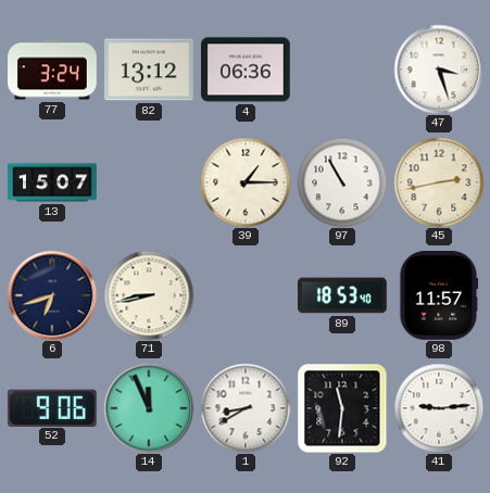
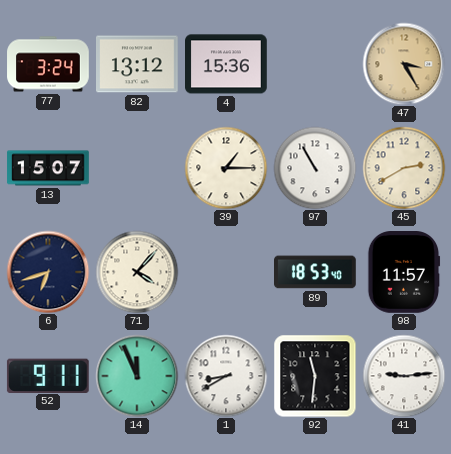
4: 06:36 -> 15:36 (227, 64)
47: 3:27 -> 3:25 (404, 64)
47 dial: white -> champagne (404, 64)
45: 2:43 -> 2:40 (404, 168)
71: 8:43 -> 4:07 (137, 272)
52: 9:06 -> 9:11 (48, 375)
